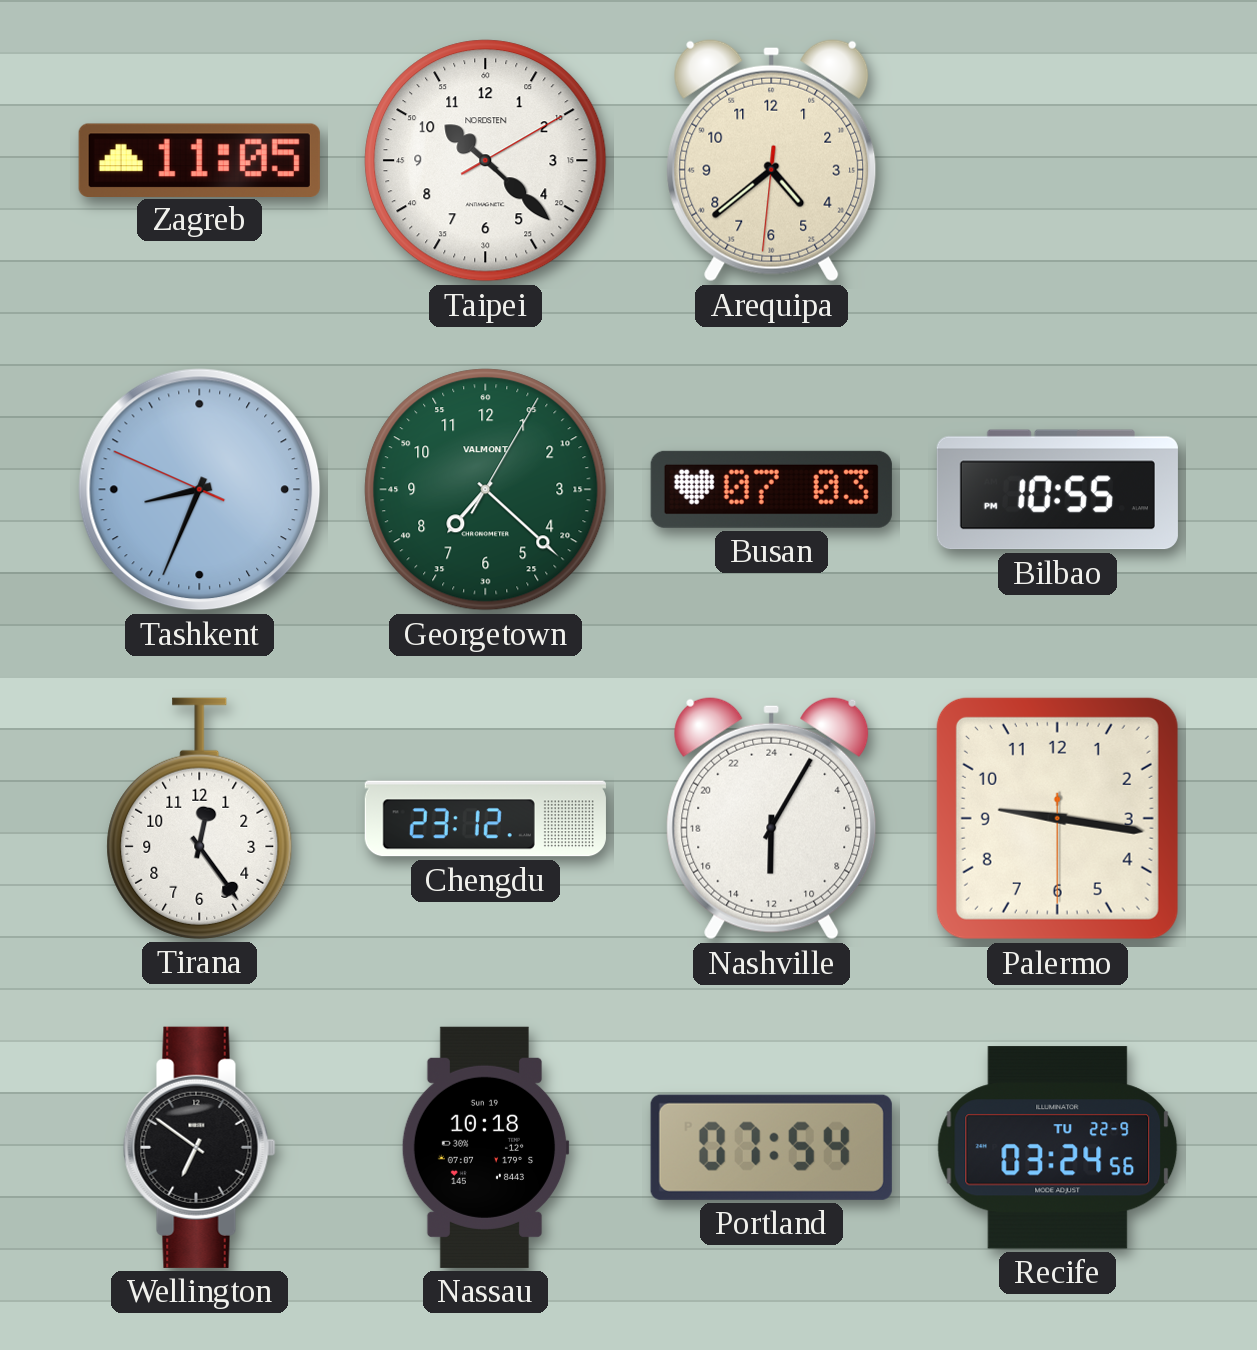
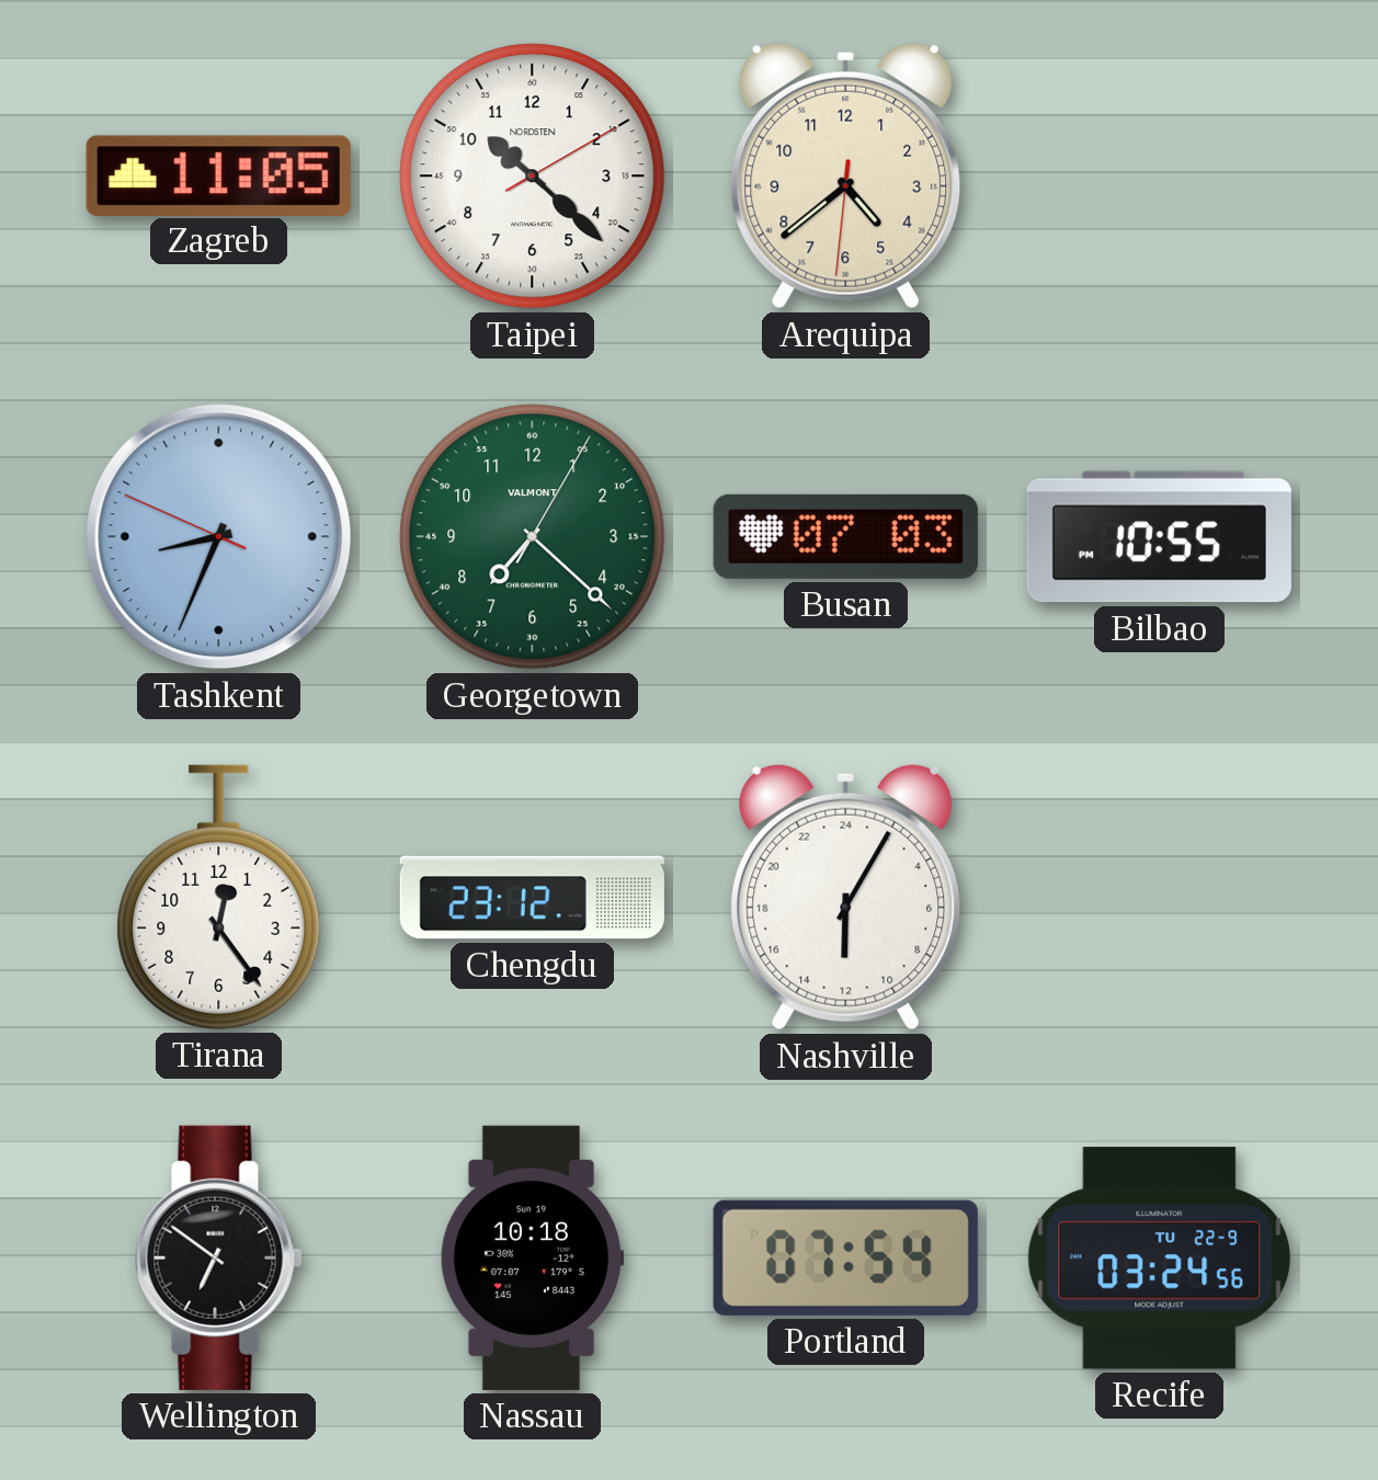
Palermo: 9:16 -> none (1057, 818)
